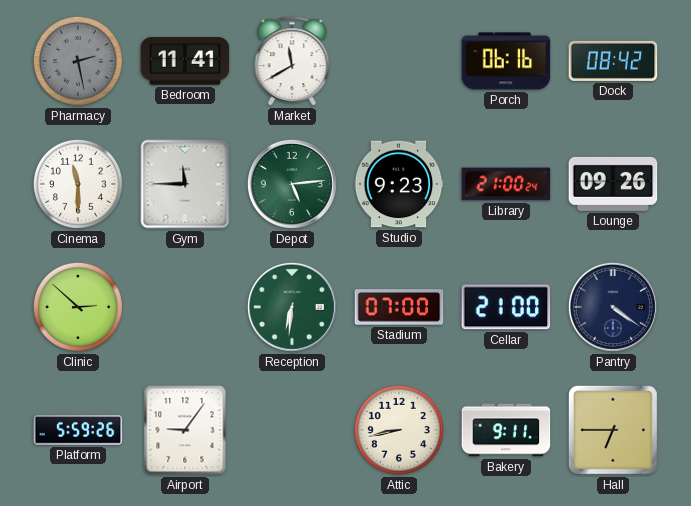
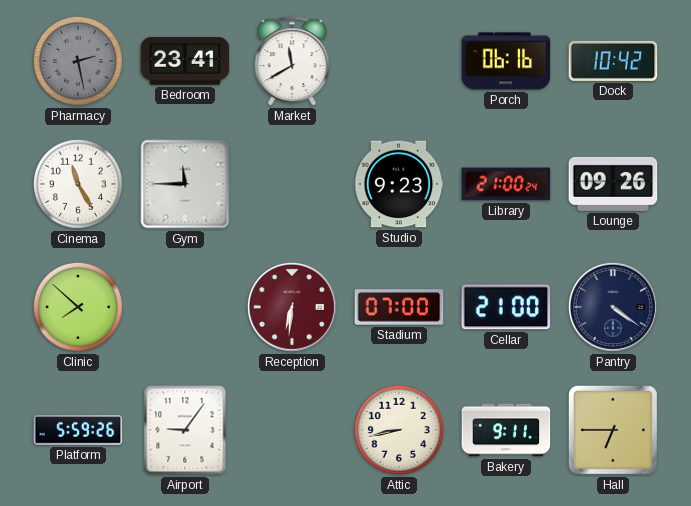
Bedroom: 11:41 -> 23:41 (185, 61)
Dock: 08:42 -> 10:42 (613, 61)
Cinema: 11:30 -> 11:25 (78, 184)
Depot: 5:14 -> none (292, 184)
Clinic: 2:52 -> 7:52 (78, 307)
Reception dial: green -> burgundy (292, 307)
